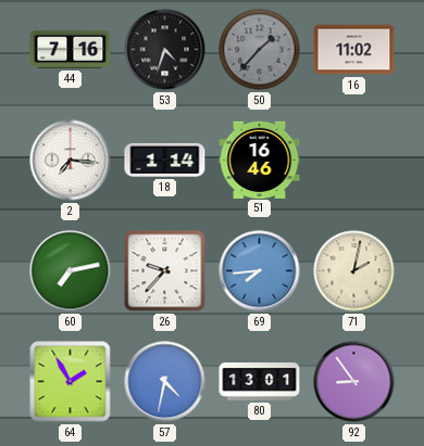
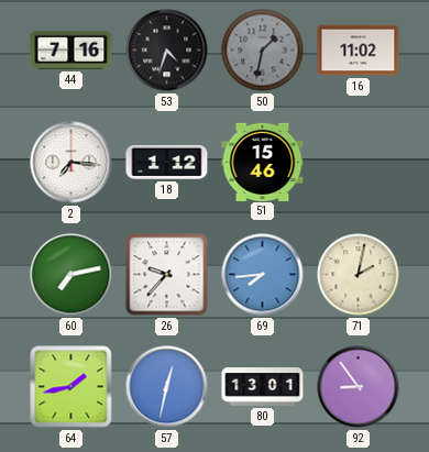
50: 1:37 -> 1:32 (263, 51)
18: 1:14 -> 1:12 (167, 162)
51: 16:46 -> 15:46 (263, 162)
64: 1:55 -> 1:43 (71, 387)
57: 4:32 -> 12:32 (167, 387)
